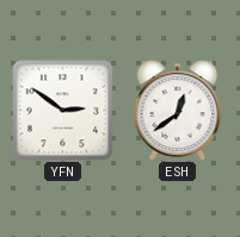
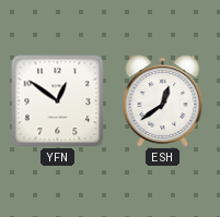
YFN: 2:51 -> 12:51 (58, 101)
